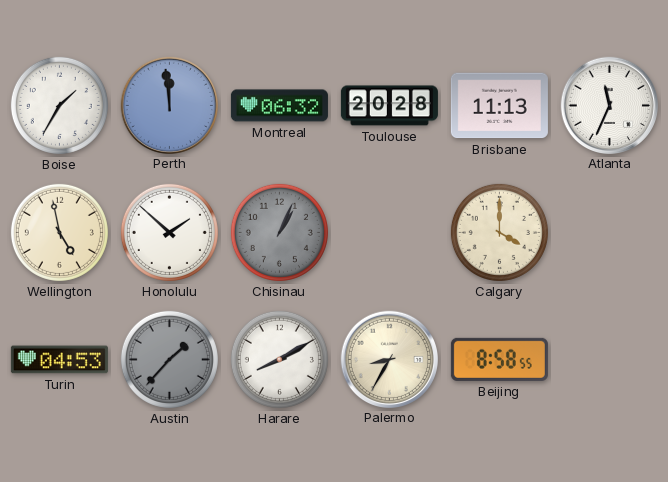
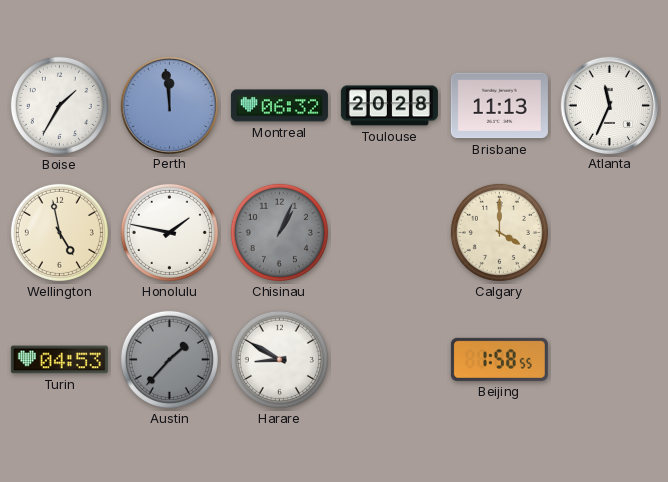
Honolulu: 1:52 -> 1:47 (169, 232)
Harare: 8:10 -> 8:50 (279, 359)
Palermo: 8:35 -> none (389, 359)
Beijing: 8:58 -> 1:58 (499, 359)
